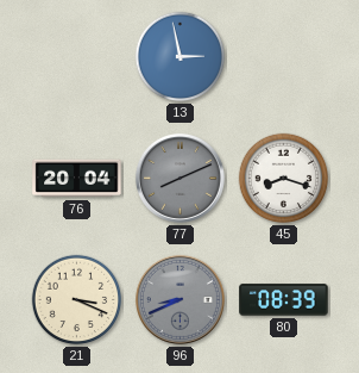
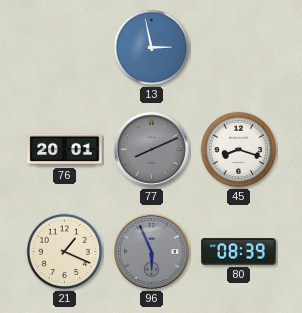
76: 20:04 -> 20:01 (65, 150)
21: 3:19 -> 1:19 (65, 252)
96: 8:41 -> 5:56 (151, 251)
